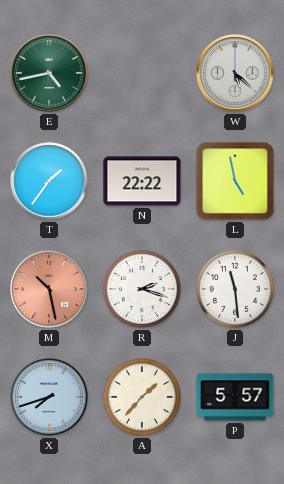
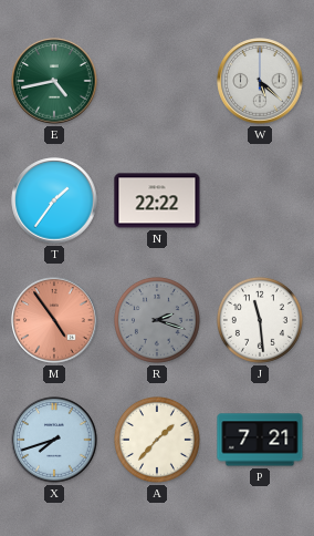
L: 4:58 -> none (235, 181)
M: 10:28 -> 4:54 (54, 320)
R dial: white -> grey (157, 320)
P: 5:57 -> 7:21 (260, 440)
